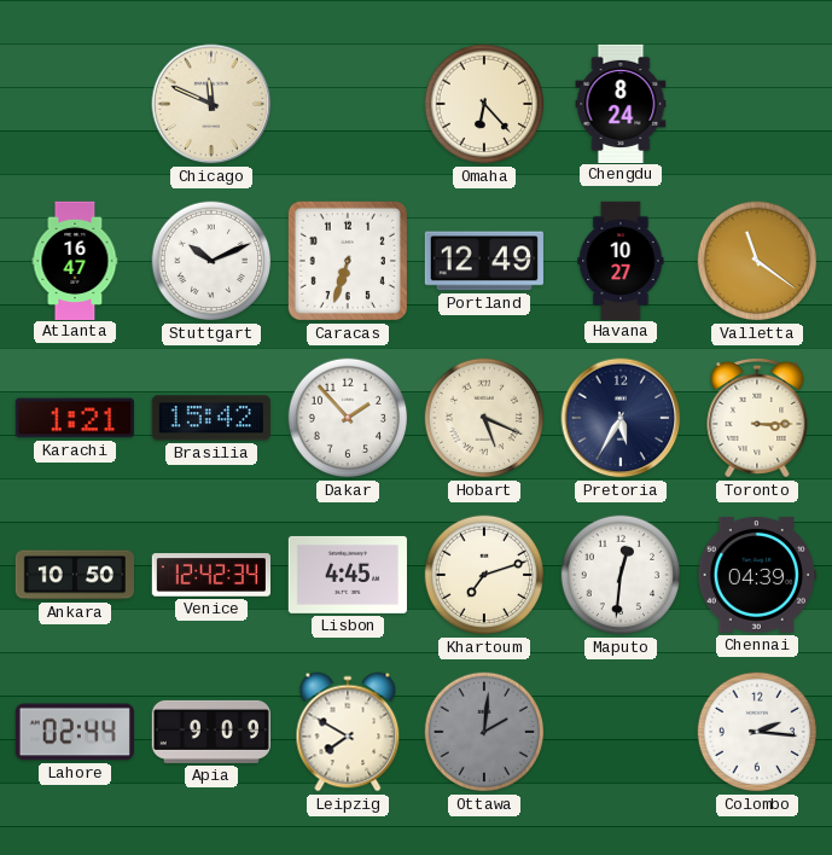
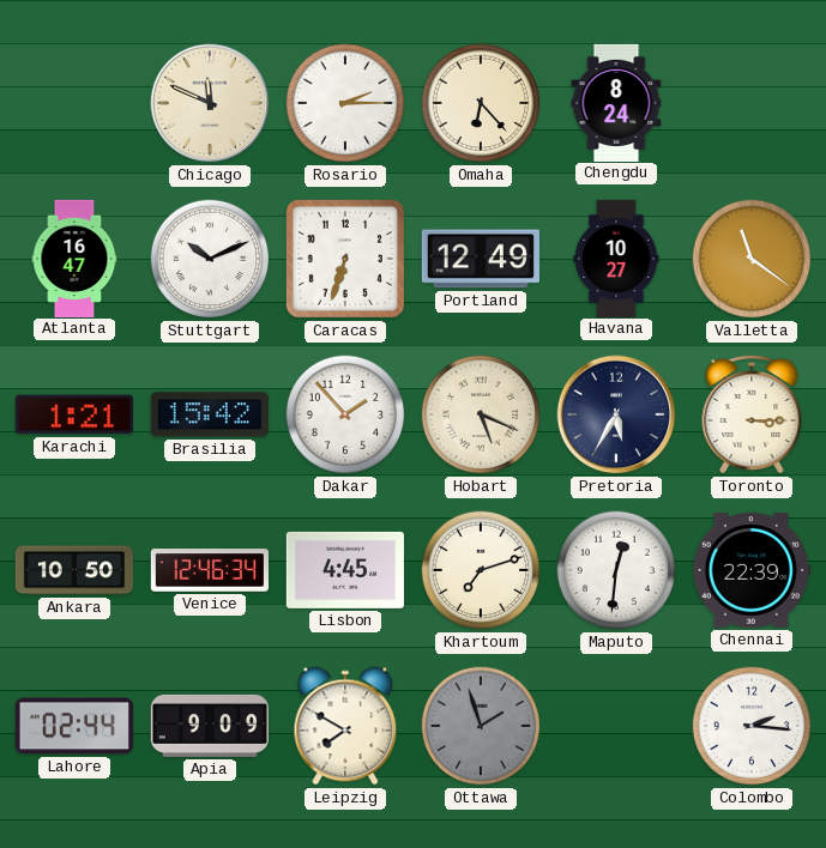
Rosario: none -> 2:15 (345, 103)
Venice: 12:42 -> 12:46 (209, 570)
Chennai: 04:39 -> 22:39 (752, 570)
Ottawa: 2:01 -> 1:57 (481, 726)
